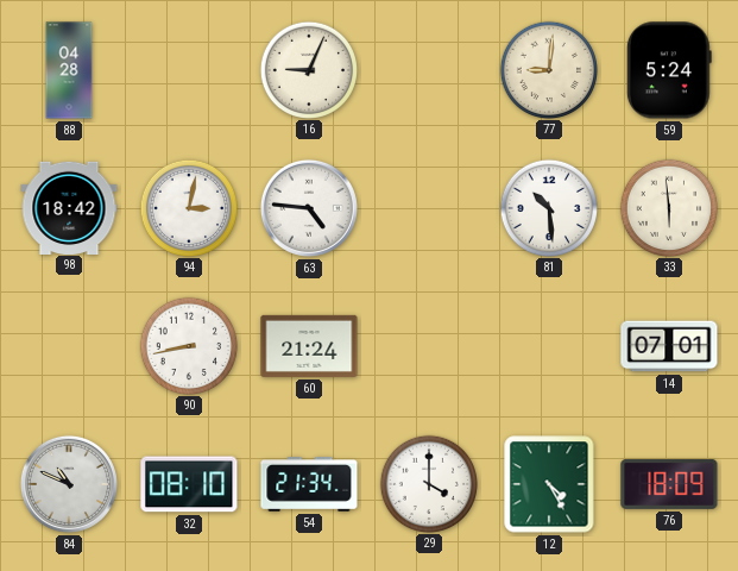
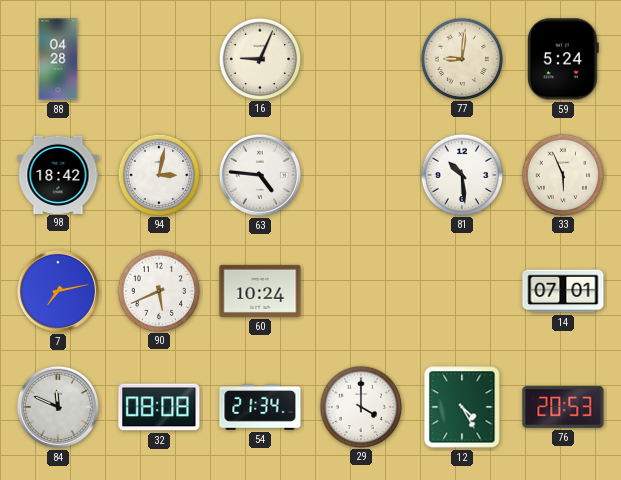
33: 5:59 -> 5:56 (562, 174)
7: none -> 7:13 (58, 291)
90: 8:43 -> 5:41 (158, 290)
60: 21:24 -> 10:24 (260, 291)
84: 10:49 -> 11:49 (58, 407)
32: 08:10 -> 08:08 (159, 407)
76: 18:09 -> 20:53 (563, 407)
